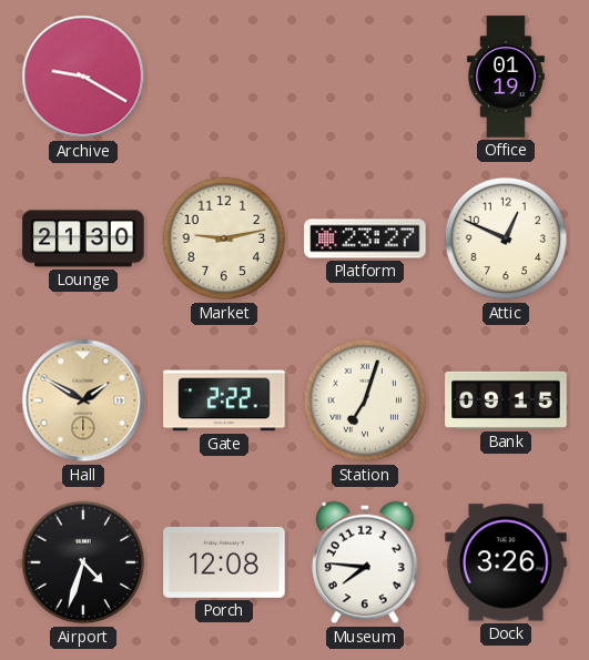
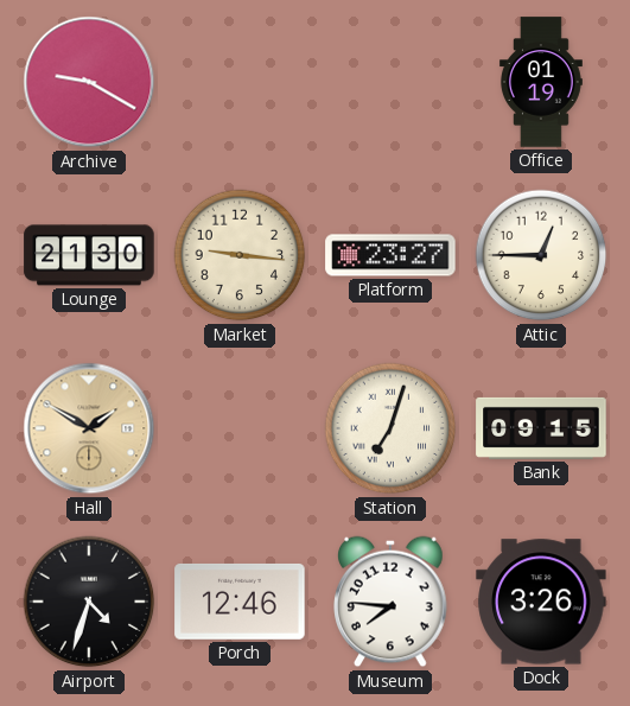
Market: 9:13 -> 9:16 (240, 255)
Attic: 12:49 -> 12:45 (541, 255)
Gate: 2:22 -> none (224, 400)
Porch: 12:08 -> 12:46 (240, 602)
